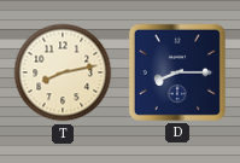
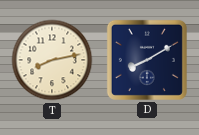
D: 8:15 -> 8:10 (147, 60)
